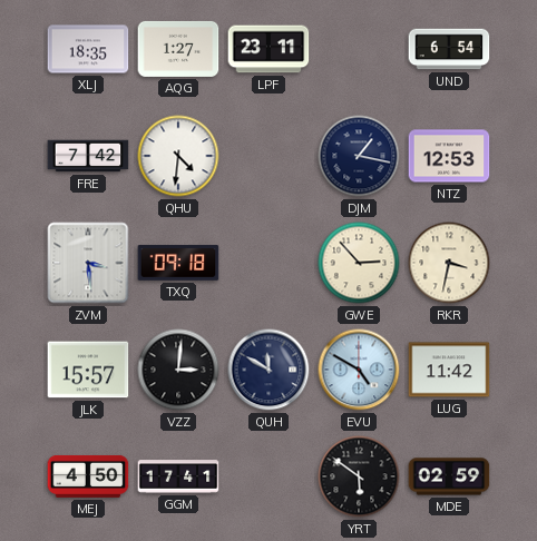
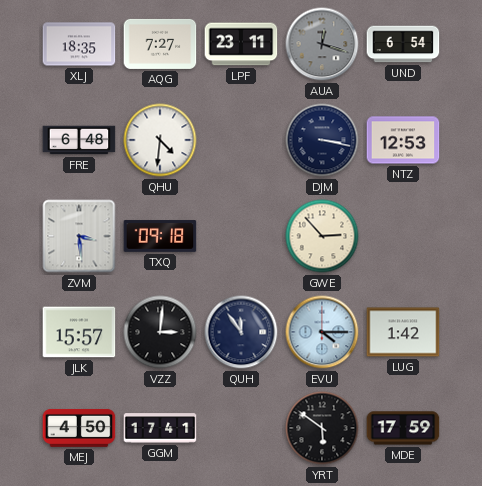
AQG: 1:27 -> 7:27 (160, 44)
AUA: none -> 12:18 (322, 44)
FRE: 7:42 -> 6:48 (79, 140)
DJM: 1:17 -> 3:17 (322, 140)
RKR: 3:32 -> none (449, 263)
QUH: 11:50 -> 11:54 (241, 332)
EVU: 4:50 -> 4:15 (322, 332)
LUG: 11:42 -> 1:42 (403, 332)
MDE: 02:59 -> 17:59 (403, 428)
